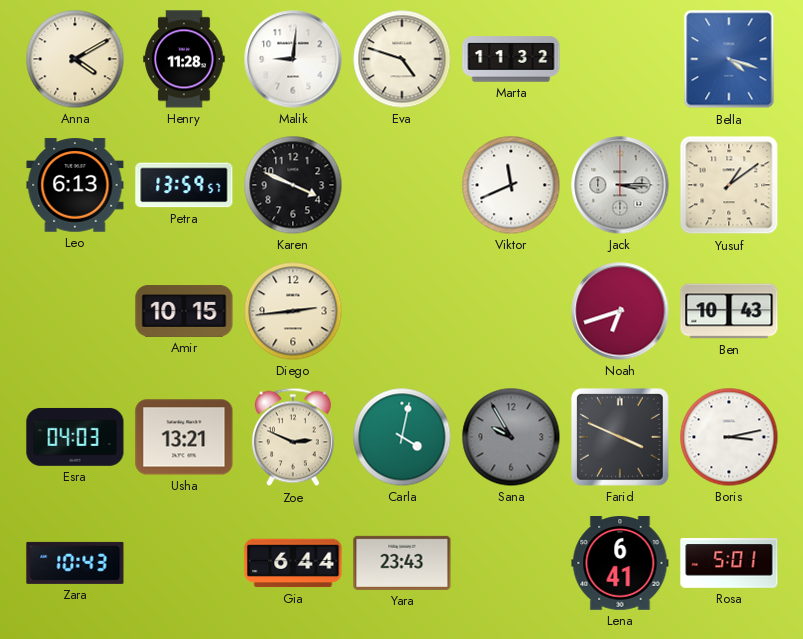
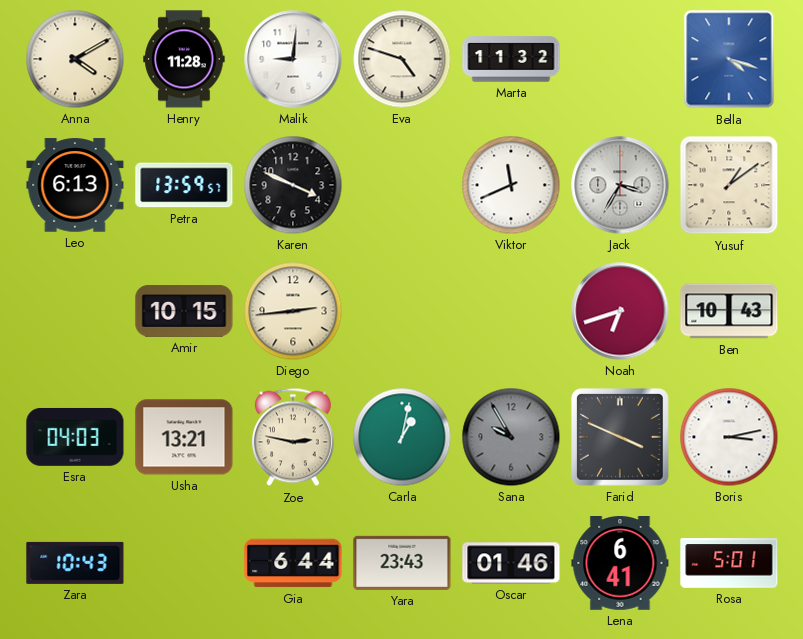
Jack: 3:15 -> 3:35 (620, 185)
Zoe: 2:49 -> 2:47 (293, 437)
Carla: 4:02 -> 1:02 (402, 437)
Oscar: none -> 01:46 (511, 563)
